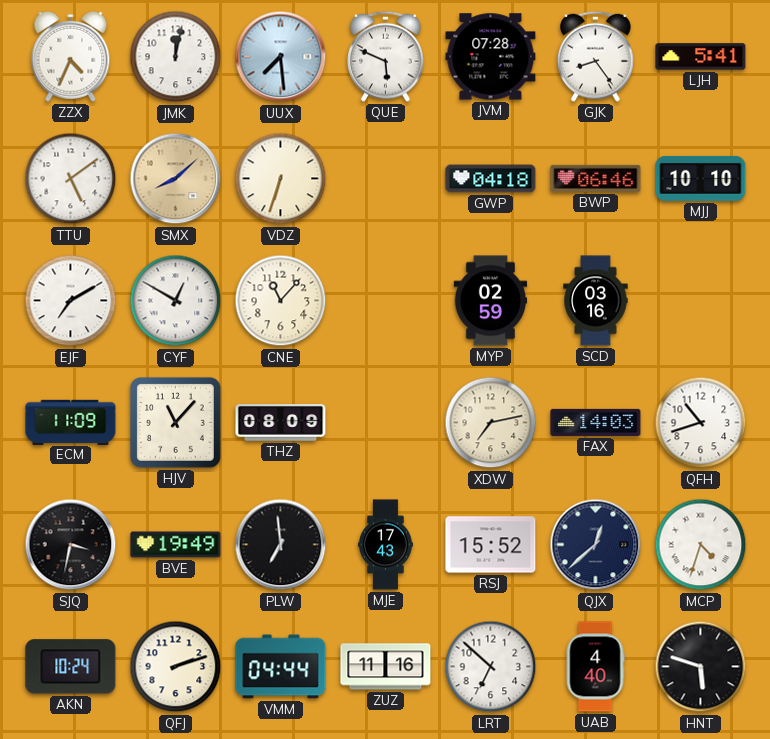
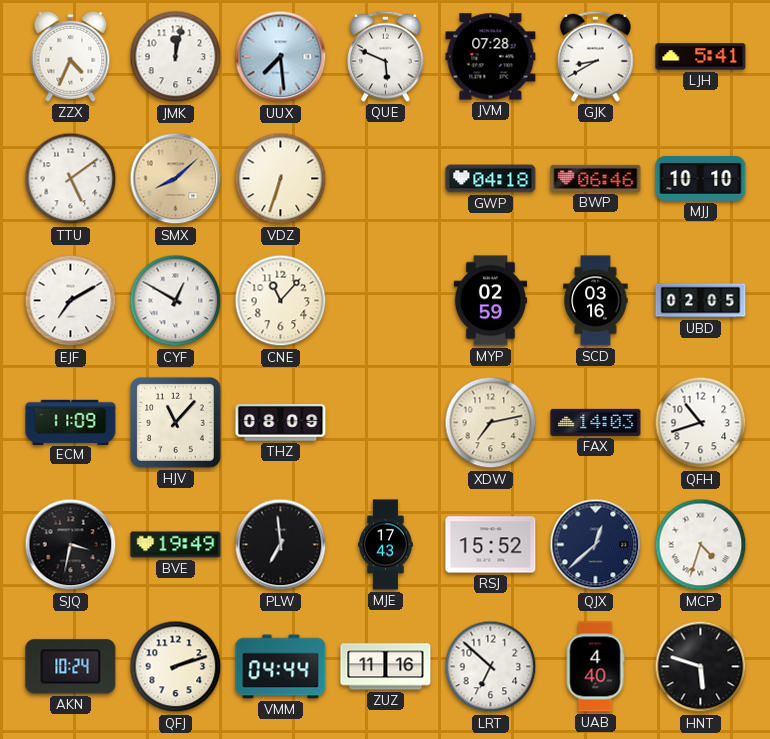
GJK: 8:24 -> 8:40 (596, 56)
UBD: none -> 02:05 (701, 301)
